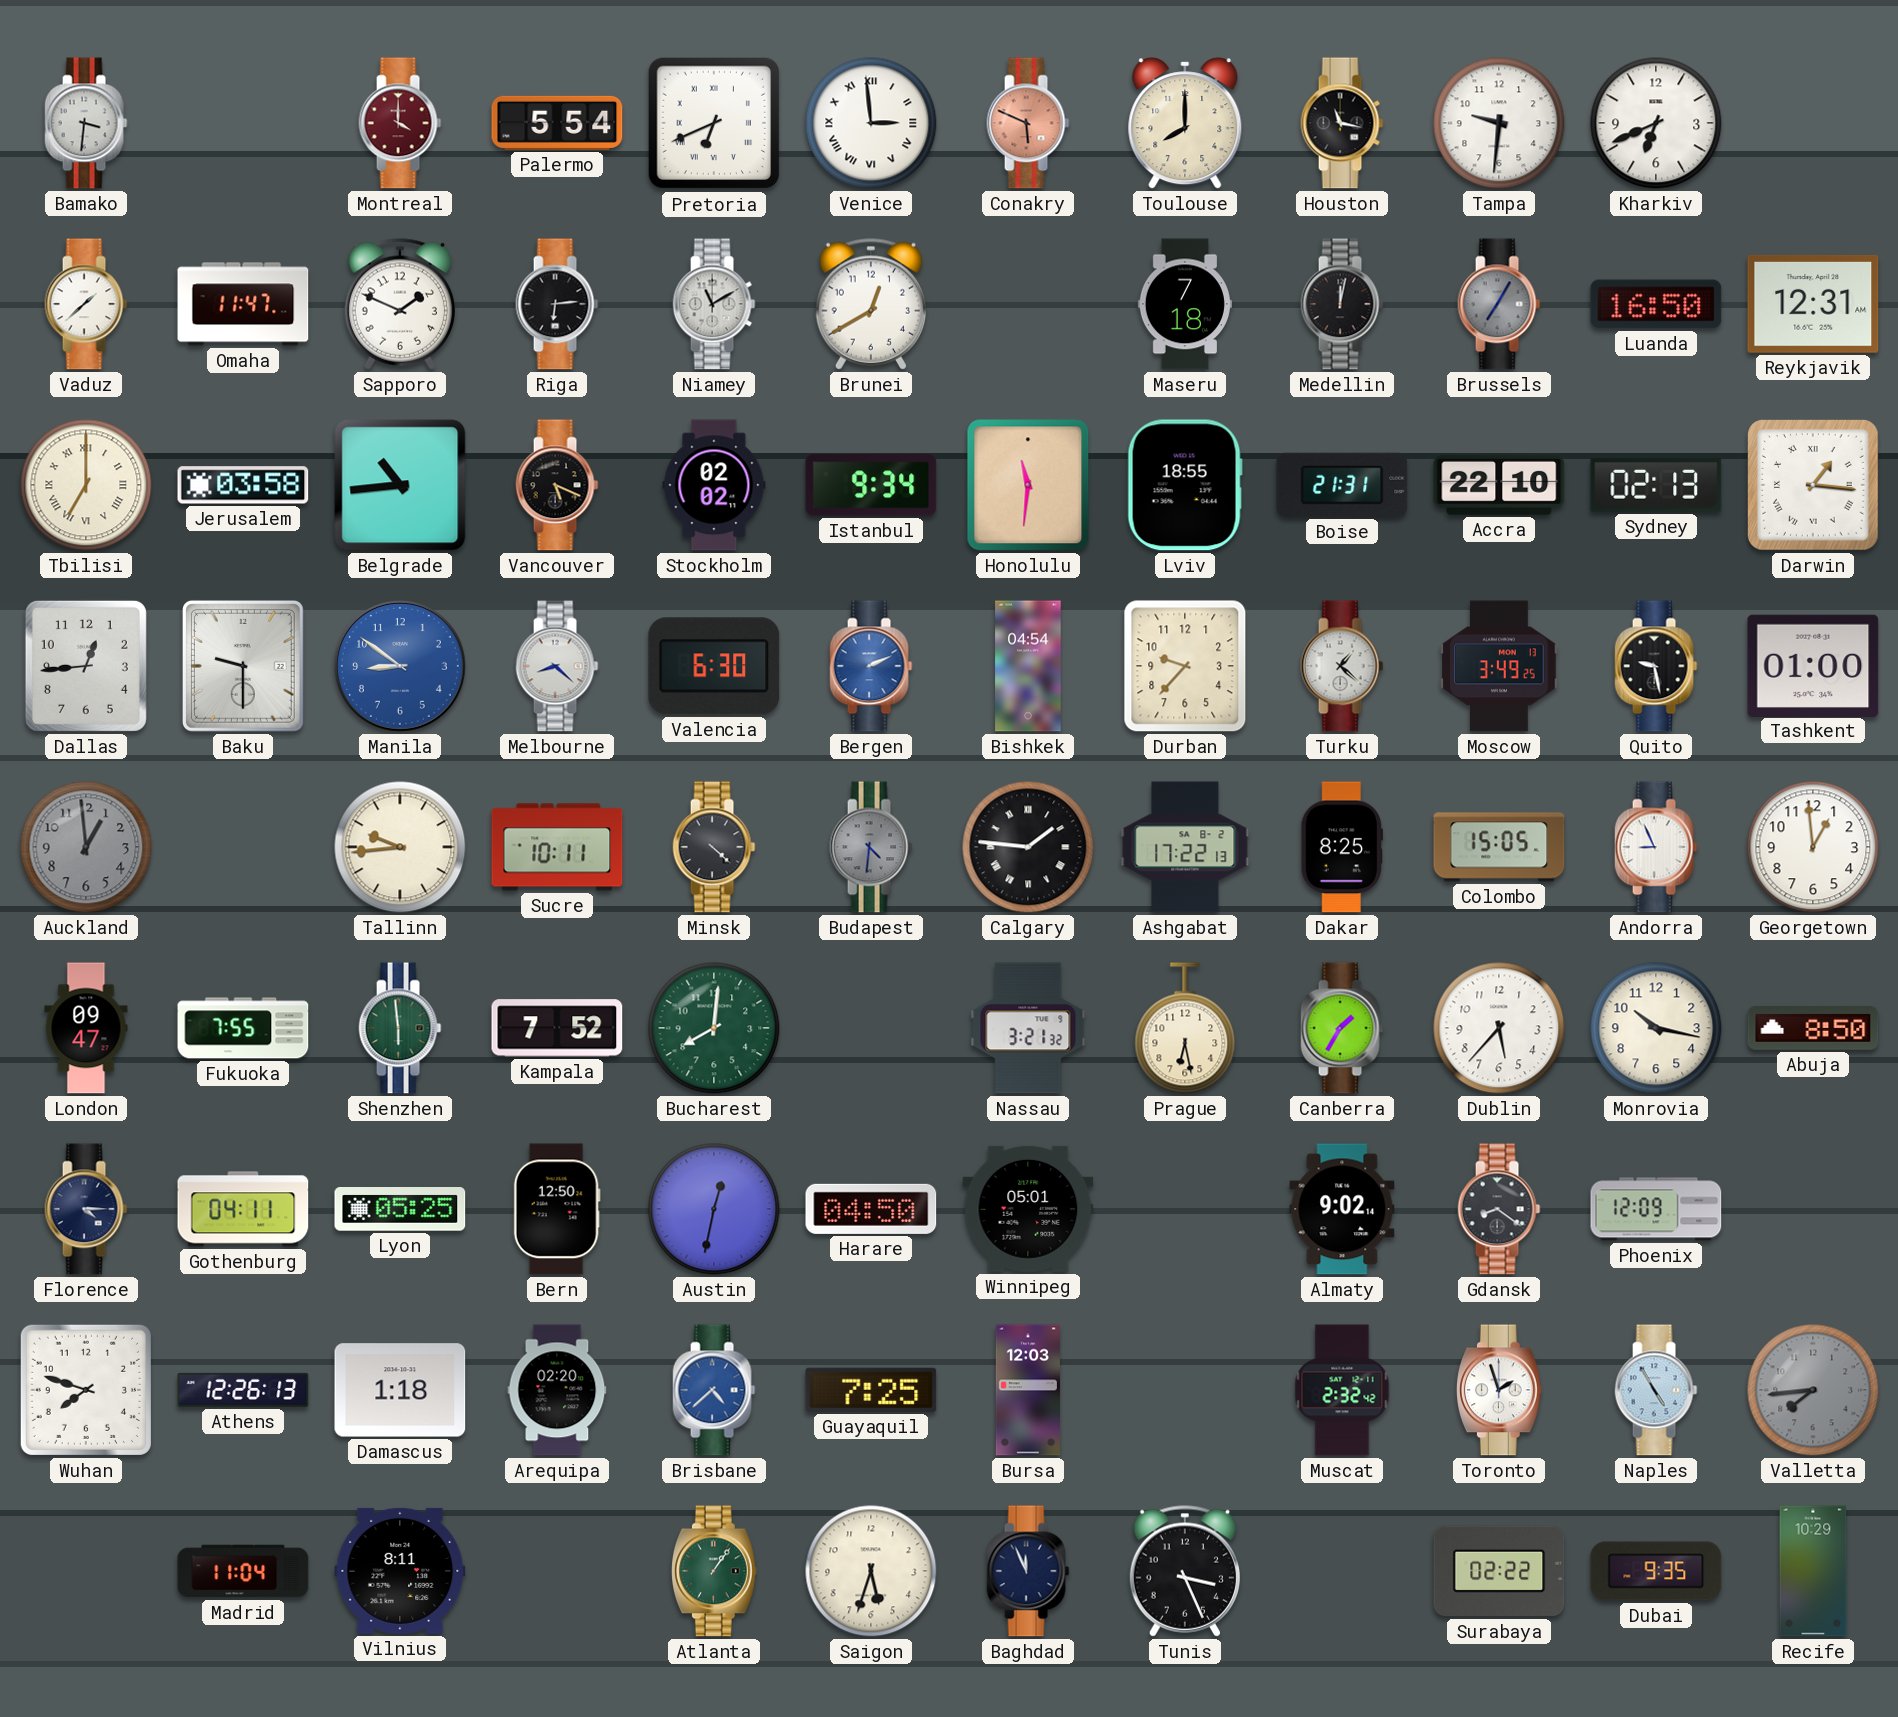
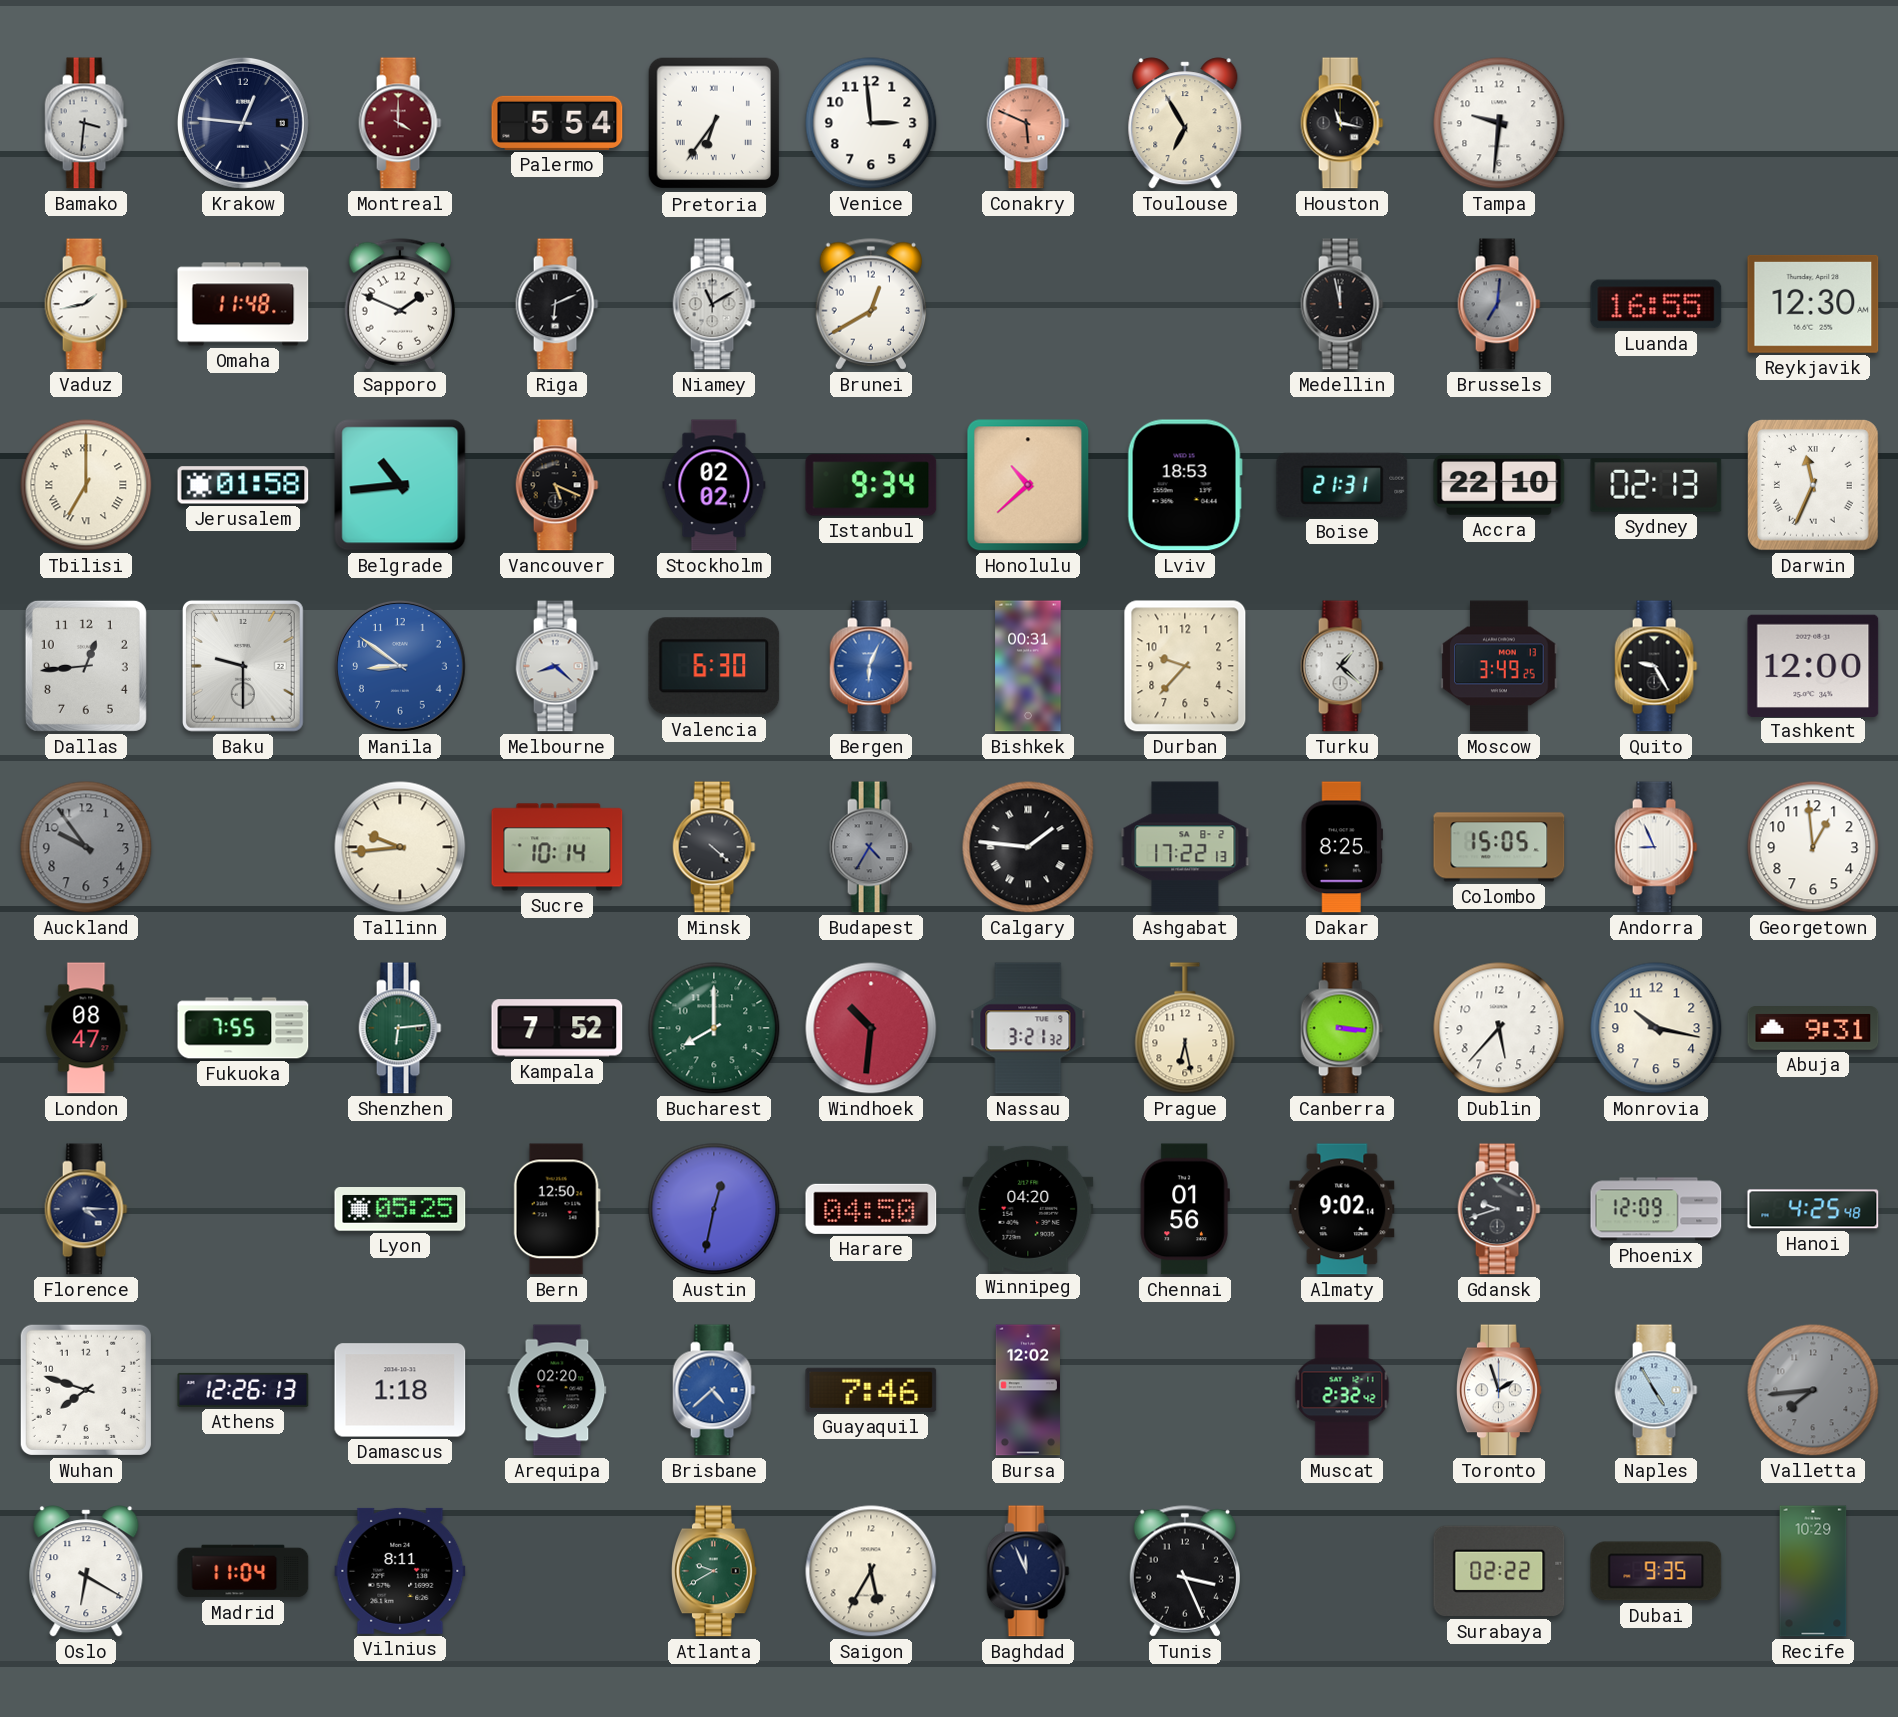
Krakow: none -> 12:46 (243, 123)
Pretoria: 6:41 -> 6:36 (714, 123)
Venice numerals: Roman -> Arabic (871, 123)
Toulouse: 8:00 -> 6:55 (1185, 123)
Kharkiv: 6:41 -> none (1656, 123)
Vaduz: 1:38 -> 1:43 (86, 304)
Omaha: 11:47 -> 11:48 (243, 304)
Riga: 6:14 -> 6:11 (557, 304)
Maseru: 7:18 -> none (1185, 304)
Medellin: 12:02 -> 11:58 (1342, 304)
Brussels: 7:05 -> 7:01 (1499, 304)
Luanda: 16:50 -> 16:55 (1656, 304)
Reykjavik: 12:31 -> 12:30 (1813, 304)
Jerusalem: 03:58 -> 01:58 (243, 485)
Honolulu: 11:31 -> 10:38 (1028, 485)
Lviv: 18:55 -> 18:53 (1185, 485)
Darwin: 1:16 -> 11:34 (1814, 486)
Bergen: 2:11 -> 6:04 (871, 666)
Bishkek: 04:54 -> 00:31 (1028, 666)
Quito: 9:28 -> 9:25 (1656, 666)
Tashkent: 01:00 -> 12:00 (1813, 665)
Auckland: 12:59 -> 9:54 (86, 847)
Sucre: 10:11 -> 10:14 (557, 847)
Budapest: 4:31 -> 4:35 (871, 847)
London: 09:47 -> 08:47 (86, 1028)
Shenzhen: 5:59 -> 6:14 (400, 1028)
Bucharest: 8:01 -> 8:00 (714, 1028)
Windhoek: none -> 10:31 (871, 1028)
Canberra: 1:35 -> 3:16 (1342, 1028)
Abuja: 8:50 -> 9:31 (1813, 1028)
Gothenburg: 04:11 -> none (243, 1209)
Winnipeg: 05:01 -> 04:20 (1028, 1209)
Chennai: none -> 01:56 (1185, 1209)
Gdansk: 8:21 -> 9:42 (1499, 1209)
Hanoi: none -> 4:25 (1813, 1209)
Guayaquil: 7:25 -> 7:46 (871, 1390)
Bursa: 12:03 -> 12:02 (1028, 1390)
Oslo: none -> 6:20 (86, 1571)
Atlanta: 1:06 -> 9:40 (714, 1571)
Saigon: 5:33 -> 5:35 (871, 1571)
